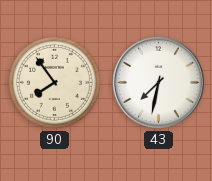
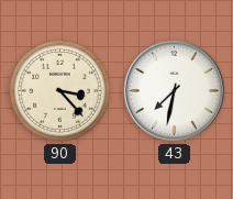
90: 7:54 -> 3:23 (59, 90)
